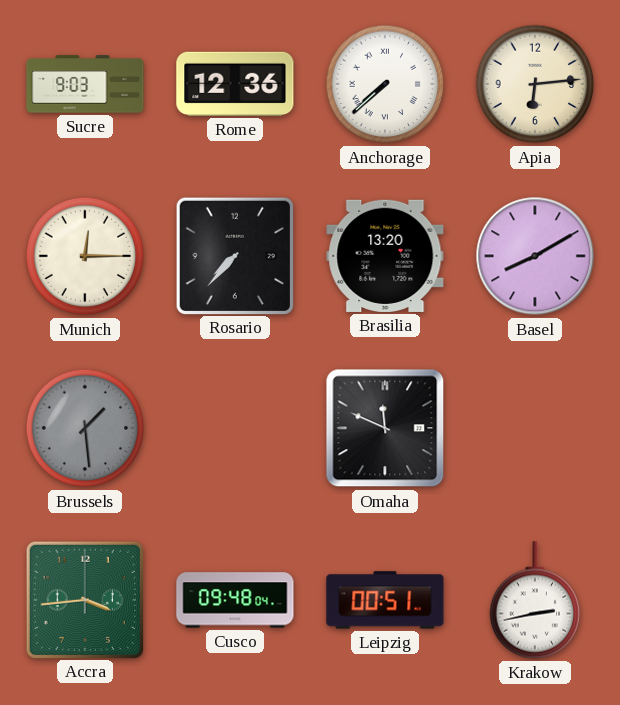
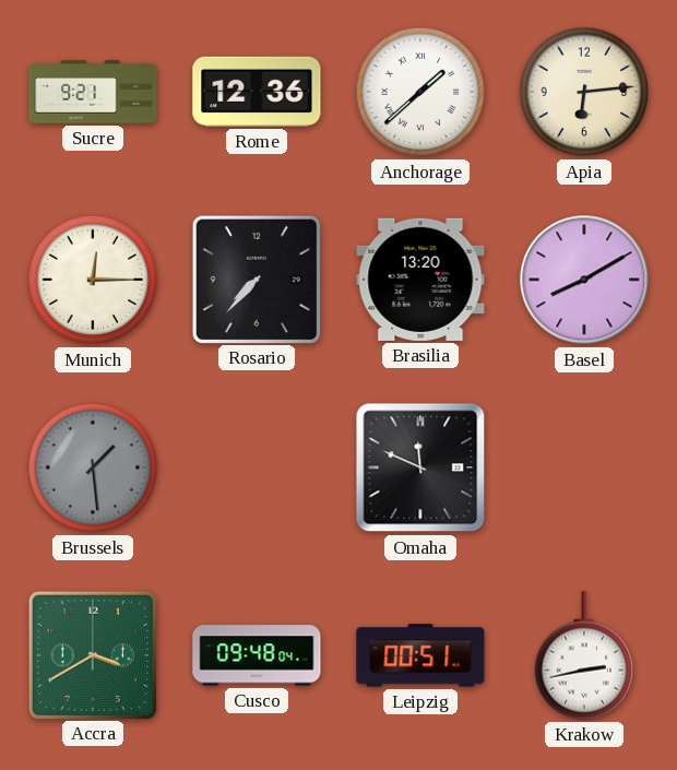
Sucre: 9:03 -> 9:21 (93, 92)
Anchorage: 7:38 -> 1:38 (420, 92)
Accra: 3:44 -> 3:40 (92, 654)
